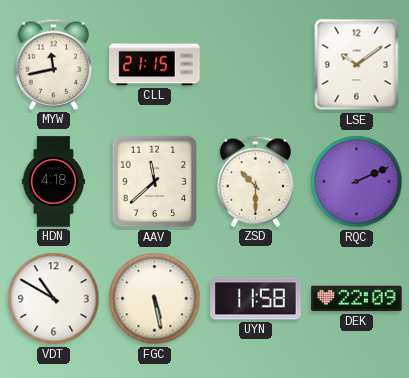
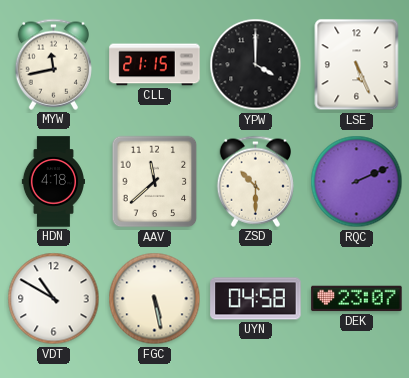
YPW: none -> 4:00 (256, 65)
LSE: 10:09 -> 5:26 (357, 65)
UYN: 11:58 -> 04:58 (256, 299)
DEK: 22:09 -> 23:07 (357, 299)
